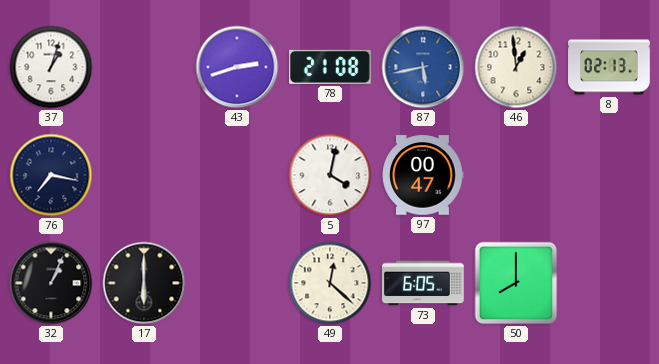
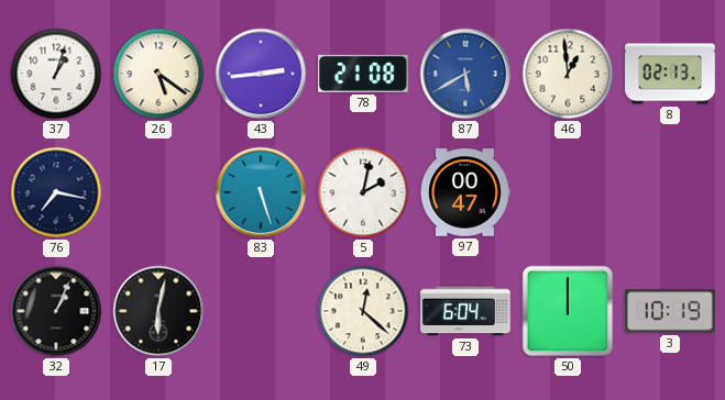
26: none -> 5:21 (158, 74)
43: 2:42 -> 2:44 (261, 74)
87: 5:43 -> 5:40 (465, 74)
83: none -> 5:27 (261, 192)
5: 4:02 -> 2:02 (363, 192)
17: 6:00 -> 6:02 (158, 311)
73: 6:05 -> 6:04 (465, 311)
50: 8:00 -> 12:00 (568, 311)
3: none -> 10:19 (670, 311)
